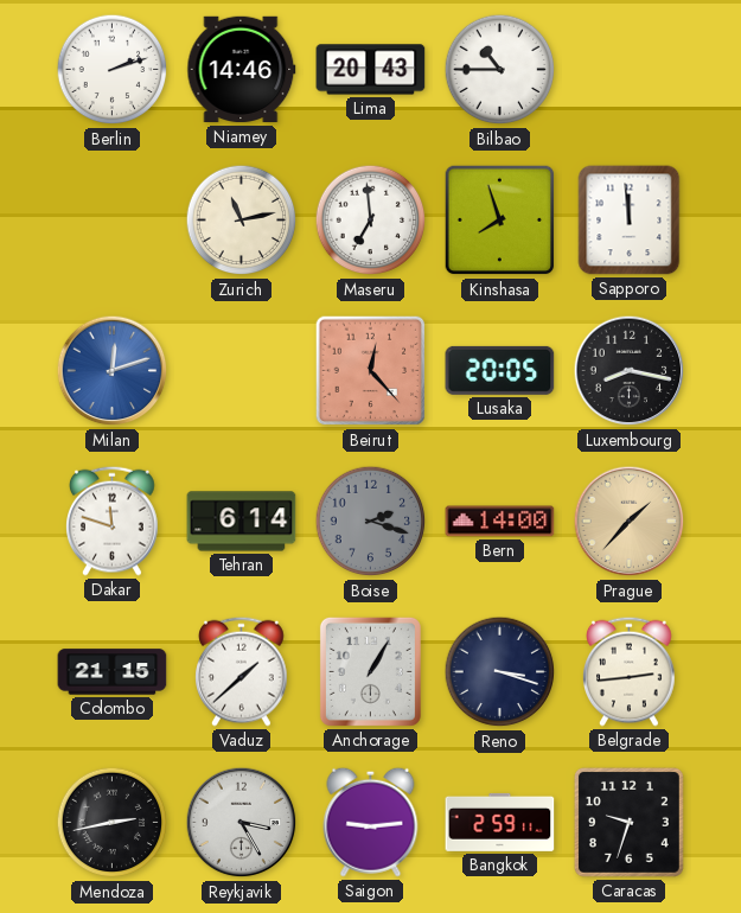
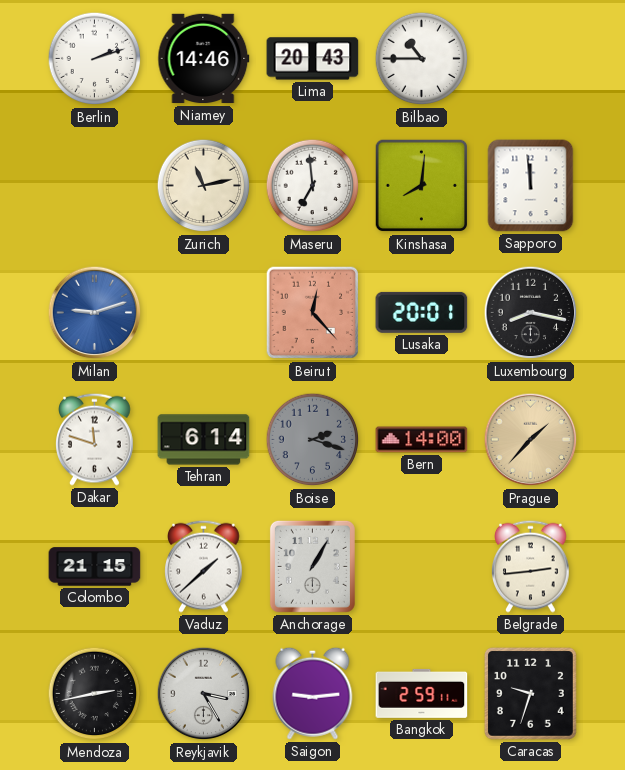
Kinshasa: 7:57 -> 8:01 (422, 186)
Milan: 12:12 -> 9:12 (95, 313)
Lusaka: 20:05 -> 20:01 (422, 312)
Reno: 3:18 -> none (500, 672)
